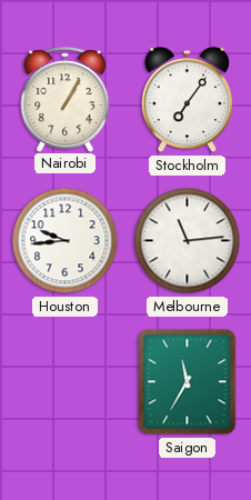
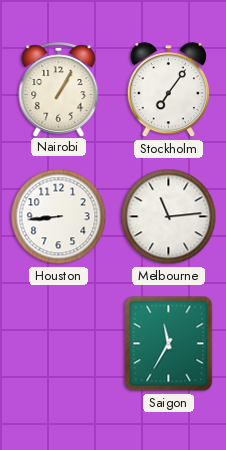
Houston: 9:44 -> 8:44 (59, 217)
